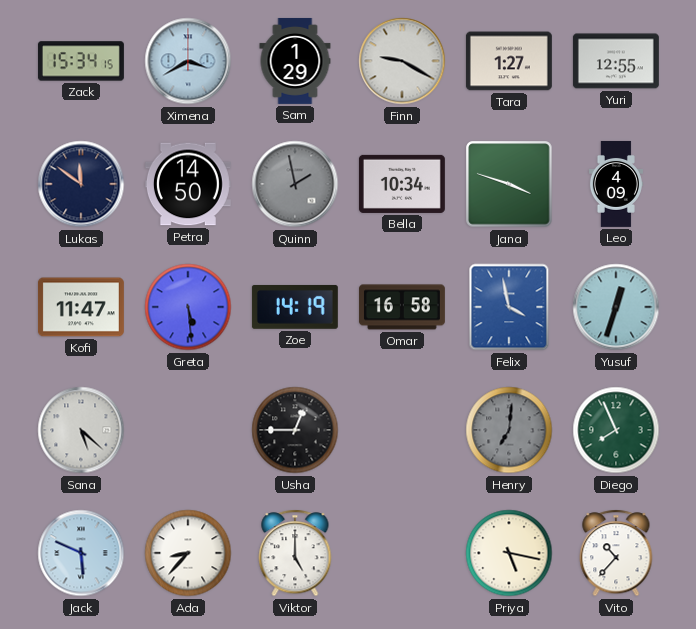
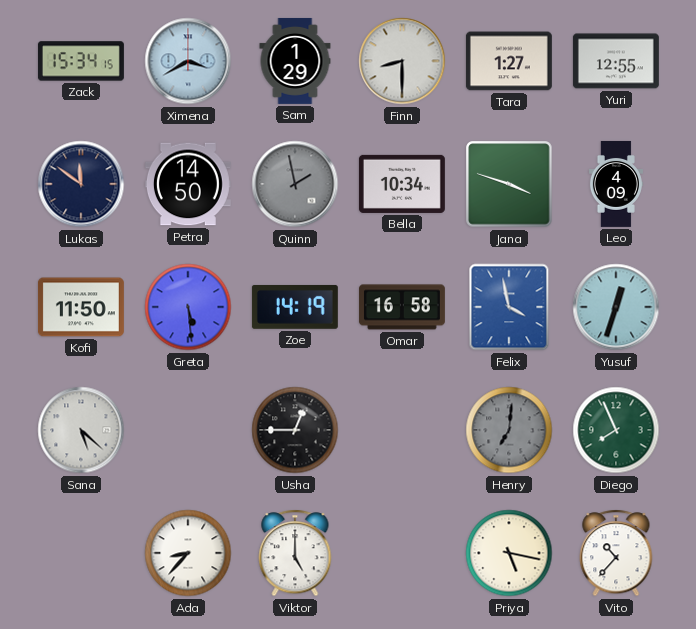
Finn: 9:20 -> 8:30 (402, 61)
Kofi: 11:47 -> 11:50 (81, 307)
Jack: 5:49 -> none (81, 553)
